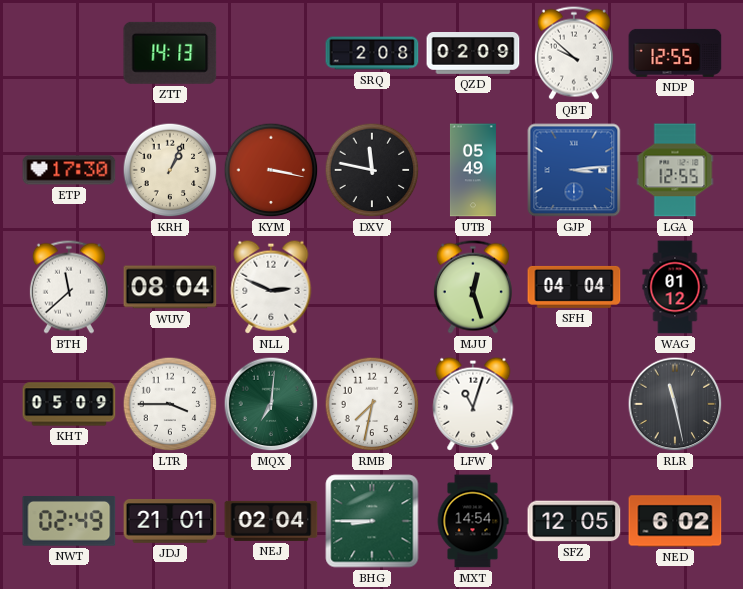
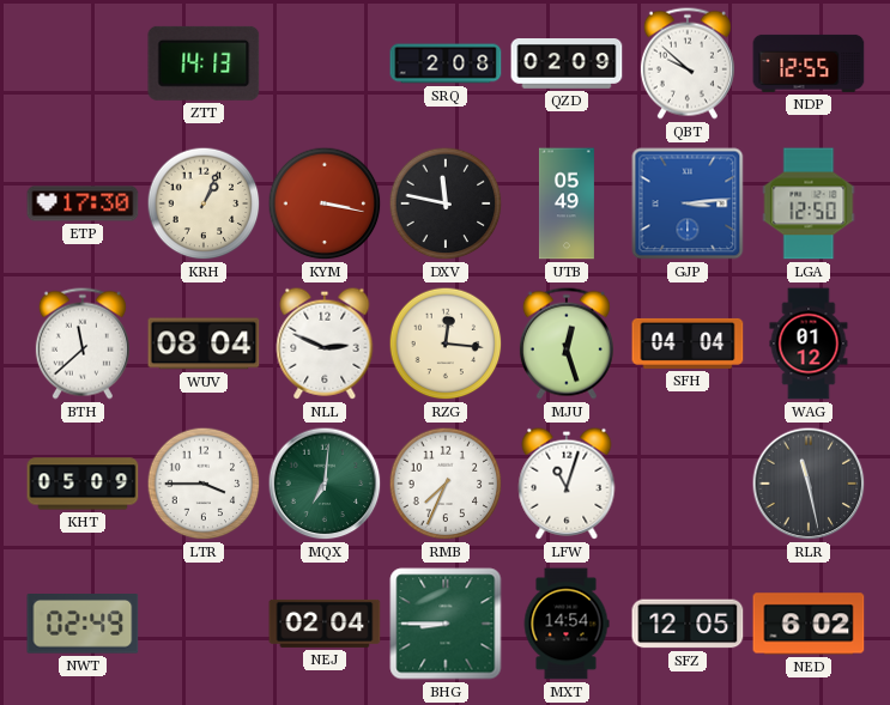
LGA: 12:55 -> 12:50 (809, 203)
RZG: none -> 12:16 (446, 344)
RMB: 7:32 -> 7:34 (446, 484)
JDJ: 21:01 -> none (170, 522)
